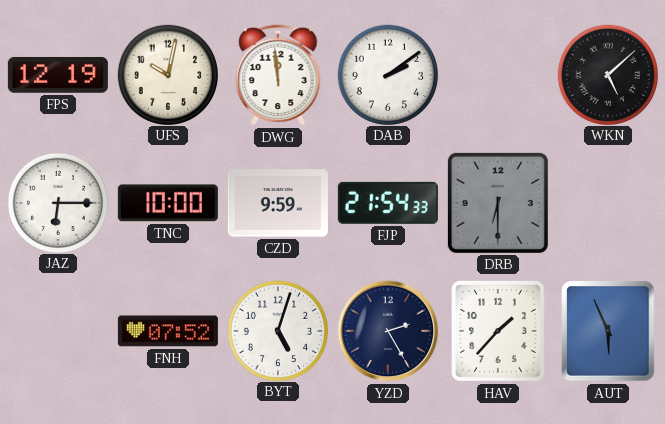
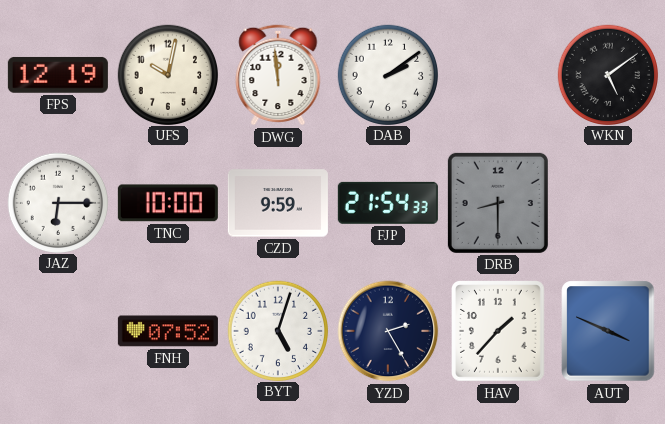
WKN: 5:08 -> 5:09 (607, 74)
DRB: 6:30 -> 8:30 (498, 203)
AUT: 5:56 -> 3:49 (608, 331)
